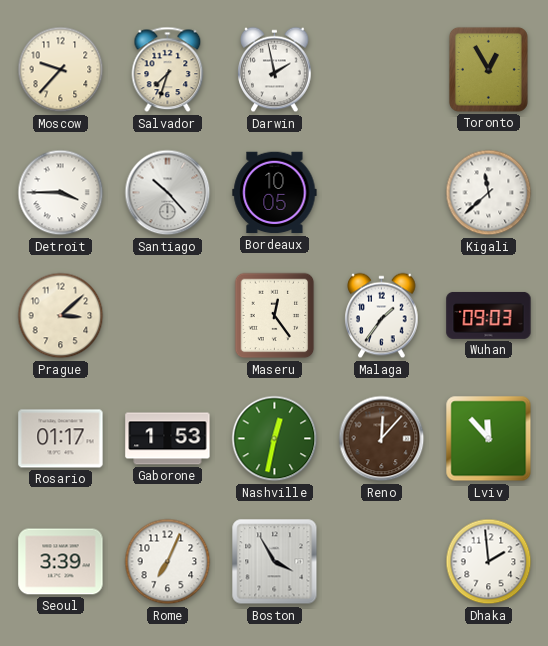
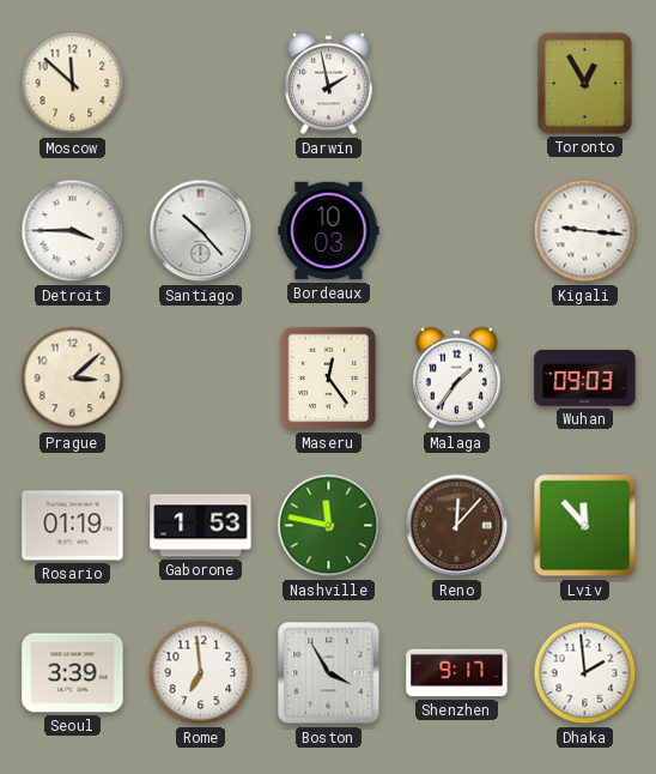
Moscow: 9:37 -> 11:52 (73, 84)
Salvador: 7:33 -> none (168, 70)
Bordeaux: 10:05 -> 10:03 (329, 231)
Kigali: 11:38 -> 9:16 (585, 231)
Rosario: 01:17 -> 01:19 (73, 526)
Nashville: 12:32 -> 11:47 (329, 526)
Rome: 7:04 -> 6:59 (201, 673)
Shenzhen: none -> 9:17 (457, 673)
